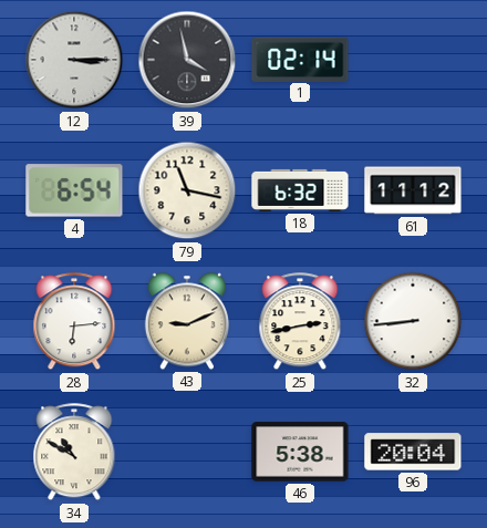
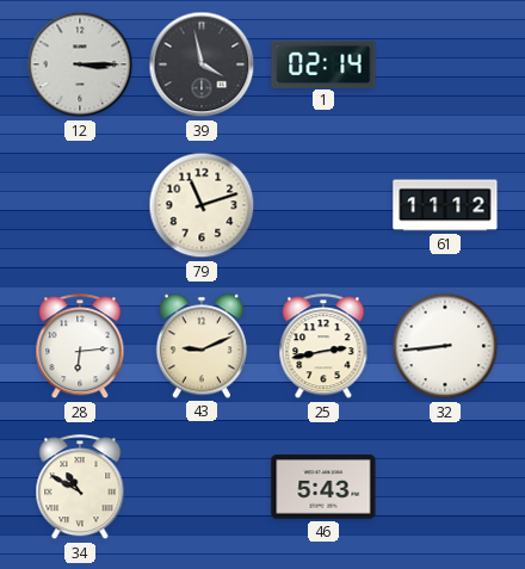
4: 6:54 -> none (74, 190)
79: 11:17 -> 11:12 (202, 205)
18: 6:32 -> none (300, 190)
46: 5:38 -> 5:43 (323, 487)
96: 20:04 -> none (413, 452)
